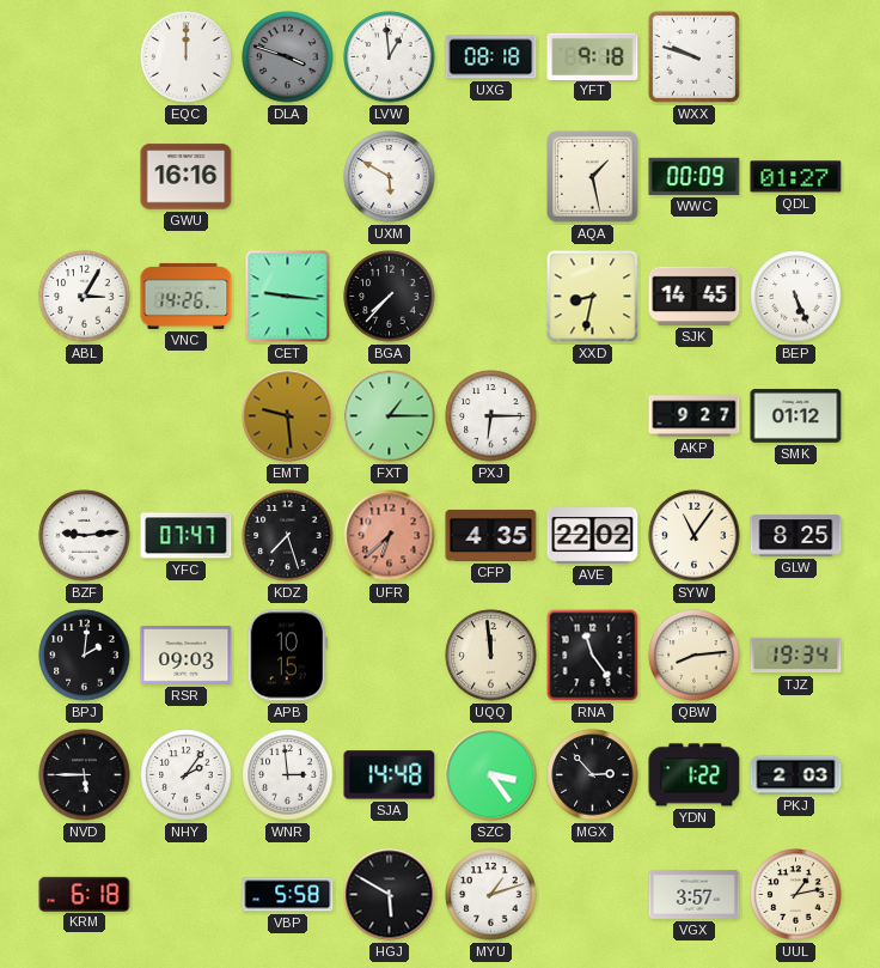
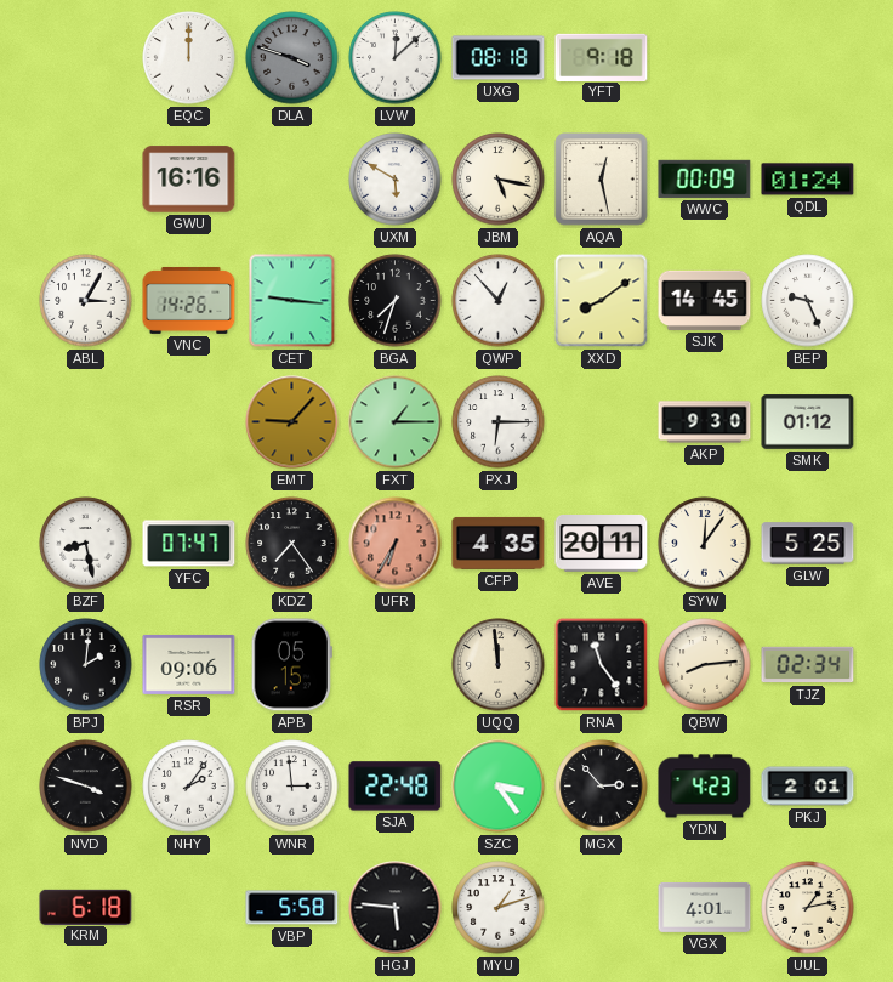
LVW: 12:59 -> 12:08 (396, 58)
WXX: 9:48 -> none (693, 56)
JBM: none -> 5:17 (499, 180)
AQA: 1:28 -> 12:28 (602, 180)
QDL: 01:27 -> 01:24 (808, 180)
BGA: 7:37 -> 7:33 (396, 301)
QWP: none -> 12:53 (499, 301)
XXD: 8:32 -> 8:09 (602, 301)
BEP: 5:26 -> 9:26 (808, 301)
EMT: 9:29 -> 9:07 (292, 422)
AKP: 9:27 -> 9:30 (705, 422)
BZF: 9:14 -> 8:28 (86, 544)
KDZ: 7:27 -> 7:24 (292, 544)
UFR: 6:38 -> 6:35 (396, 544)
AVE: 22:02 -> 20:11 (602, 544)
SYW: 11:06 -> 12:06 (705, 544)
GLW: 8:25 -> 5:25 (808, 544)
RSR: 09:03 -> 09:06 (189, 664)
APB: 10:15 -> 05:15 (291, 665)
TJZ: 19:34 -> 02:34 (808, 665)
NVD: 5:45 -> 3:48 (86, 787)
SJA: 14:48 -> 22:48 (396, 787)
YDN: 1:22 -> 4:23 (705, 787)
PKJ: 2:03 -> 2:01 (808, 787)
HGJ: 5:50 -> 5:46 (396, 908)
VGX: 3:57 -> 4:01 (705, 907)
